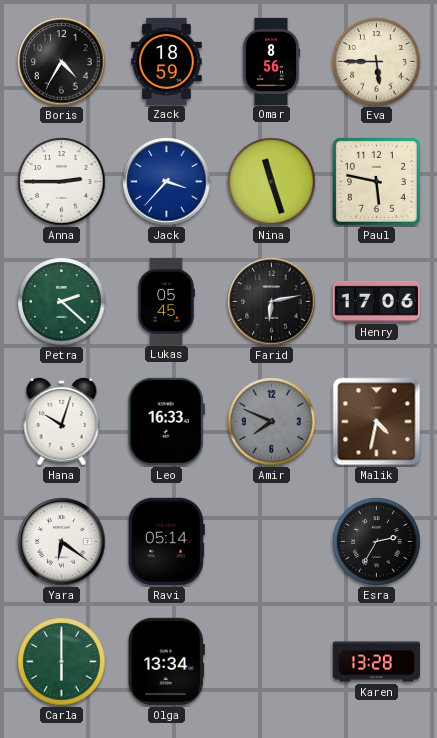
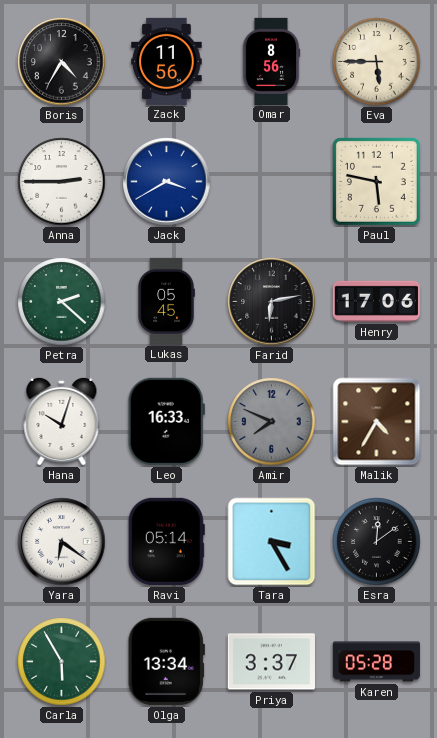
Zack: 18:59 -> 11:56 (167, 61)
Jack: 3:37 -> 3:40 (167, 182)
Nina: 11:27 -> none (272, 182)
Malik: 4:32 -> 4:35 (377, 422)
Tara: none -> 3:25 (272, 542)
Esra: 2:35 -> 12:09 (377, 542)
Carla: 6:00 -> 5:55 (62, 662)
Priya: none -> 3:37 (271, 662)
Karen: 13:28 -> 05:28 (376, 662)
